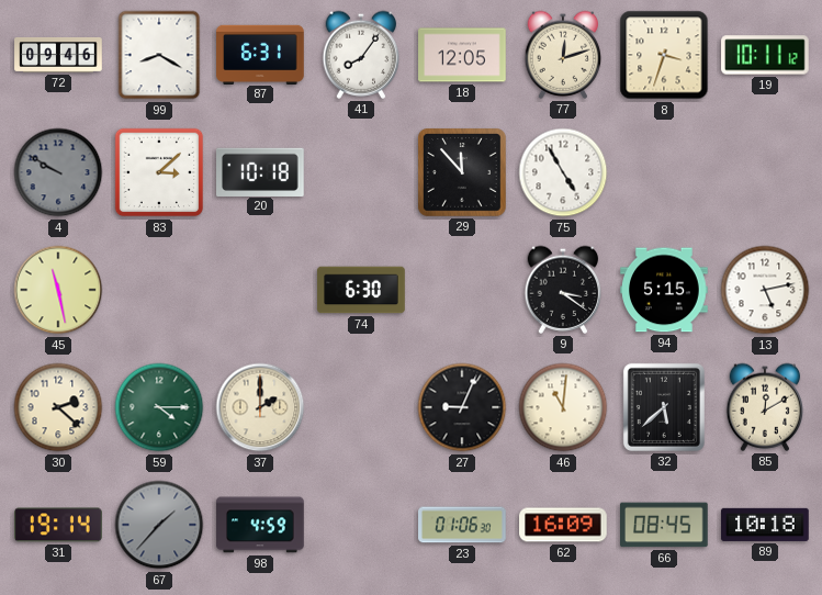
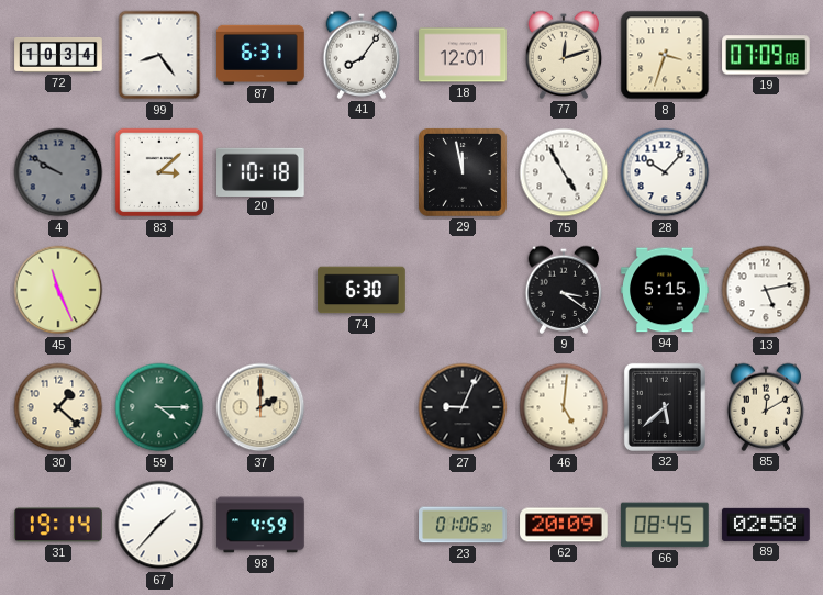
72: 09:46 -> 10:34 (58, 55)
99: 8:20 -> 8:24 (159, 55)
18: 12:05 -> 12:01 (463, 55)
19: 10:11 -> 07:09 (766, 55)
29: 11:53 -> 11:58 (463, 172)
28: none -> 10:07 (665, 172)
45: 11:28 -> 11:26 (58, 290)
30: 2:22 -> 1:22 (58, 407)
46: 11:01 -> 5:01 (564, 407)
67 dial: grey -> white (159, 525)
62: 16:09 -> 20:09 (564, 525)
89: 10:18 -> 02:58 (766, 525)
